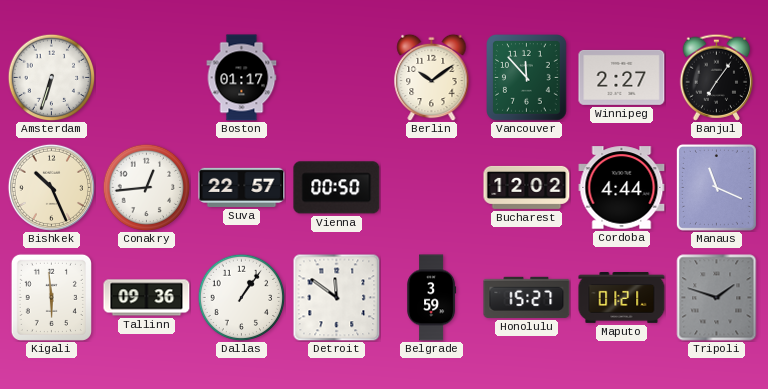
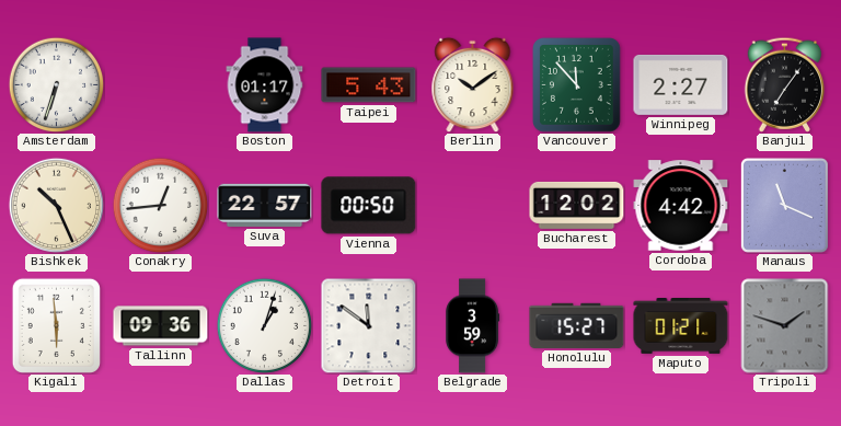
Taipei: none -> 5:43 (369, 85)
Cordoba: 4:44 -> 4:42 (681, 206)
Dallas: 1:06 -> 1:03 (264, 325)
